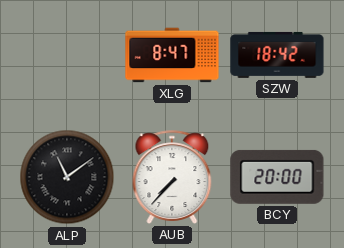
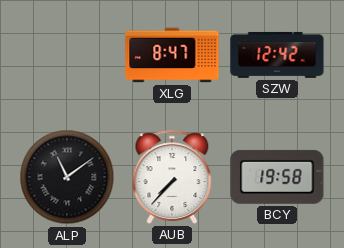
SZW: 18:42 -> 12:42 (277, 55)
BCY: 20:00 -> 19:58 (277, 177)
